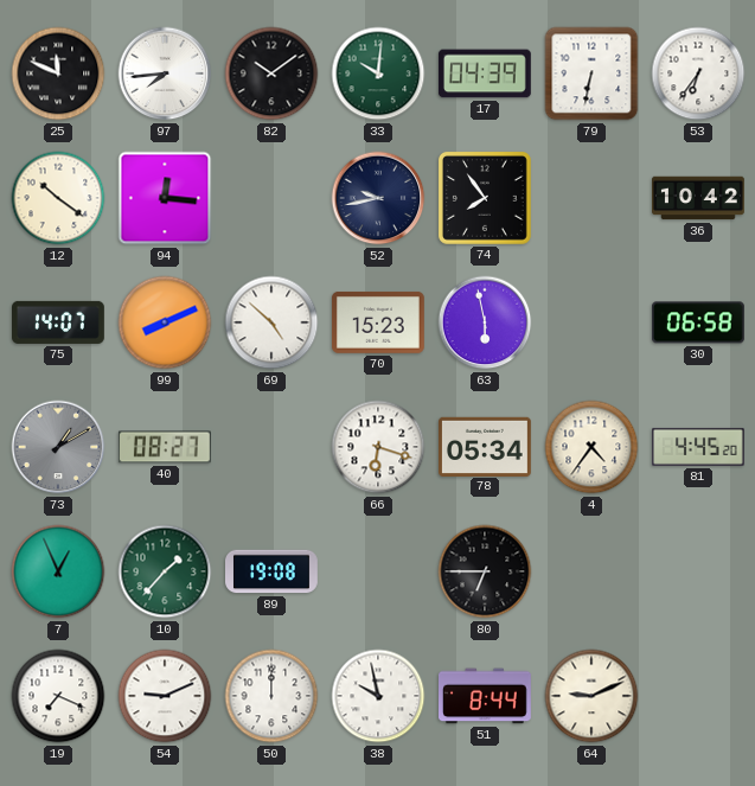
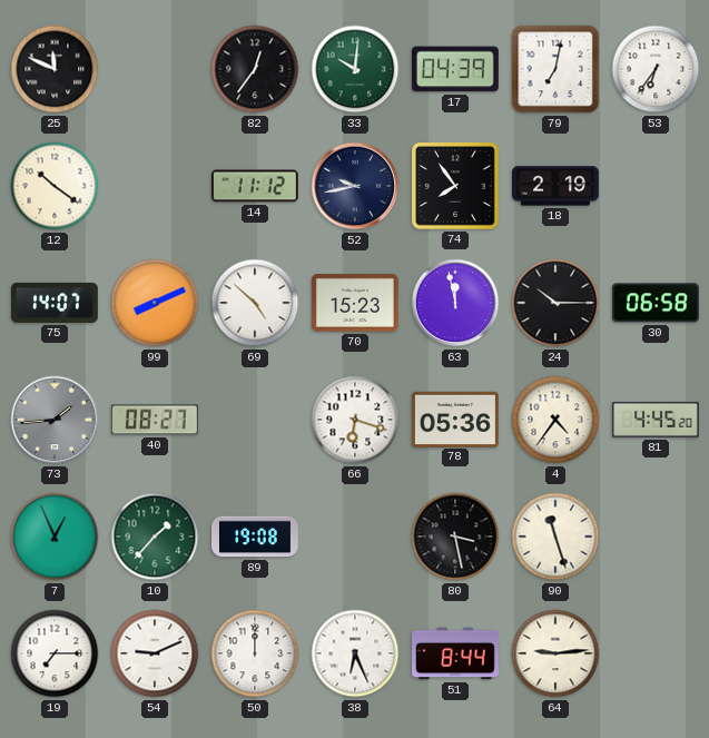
97: 7:44 -> none (165, 74)
82: 10:09 -> 12:36 (255, 69)
79: 6:32 -> 7:02 (555, 69)
94: 12:16 -> none (165, 198)
14: none -> 11:12 (255, 186)
18: none -> 2:19 (557, 186)
36: 10:42 -> none (699, 198)
63: 5:58 -> 11:58 (455, 303)
24: none -> 10:15 (555, 303)
73: 1:10 -> 1:44 (55, 420)
78: 05:34 -> 05:36 (456, 419)
80: 6:45 -> 3:28 (455, 537)
90: none -> 11:27 (555, 537)
19: 7:19 -> 7:15 (55, 653)
38: 9:58 -> 6:26 (355, 653)
64: 9:11 -> 9:14 (555, 653)
